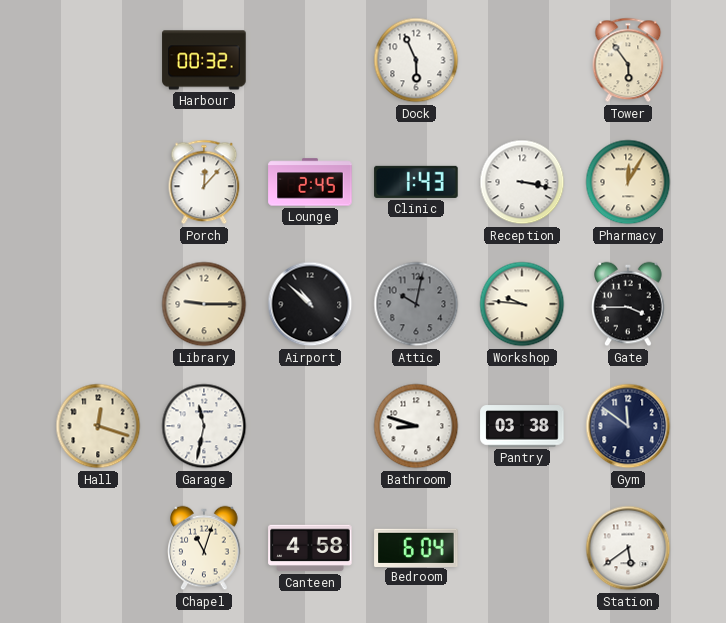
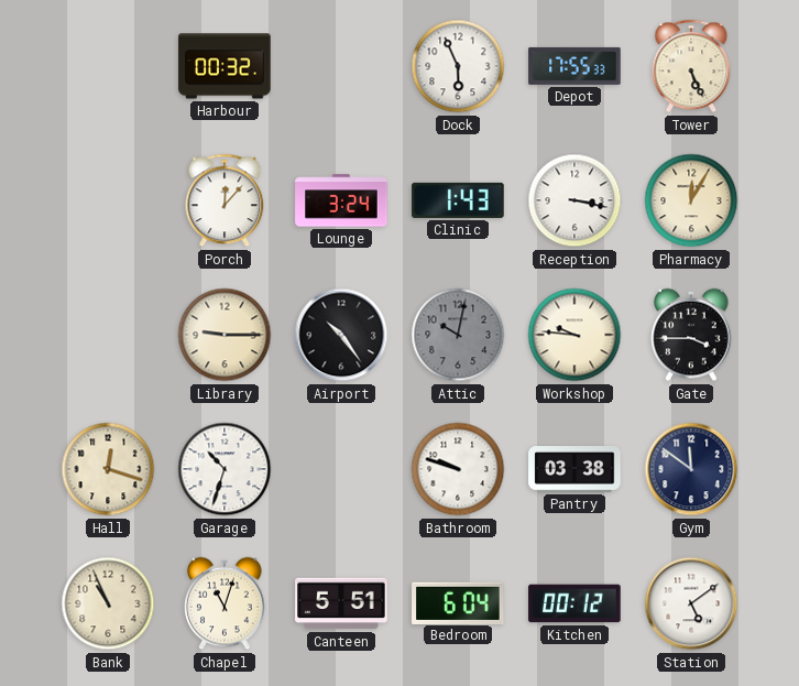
Depot: none -> 17:55 (574, 66)
Tower: 5:54 -> 5:26 (691, 66)
Lounge: 2:45 -> 3:24 (341, 200)
Airport: 10:52 -> 10:24 (341, 335)
Garage: 11:32 -> 10:33 (225, 469)
Bathroom: 8:48 -> 9:48 (458, 469)
Bank: none -> 10:56 (108, 603)
Canteen: 4:58 -> 5:51 (341, 603)
Kitchen: none -> 00:12 (574, 603)
Station: 5:39 -> 5:09 (691, 603)
